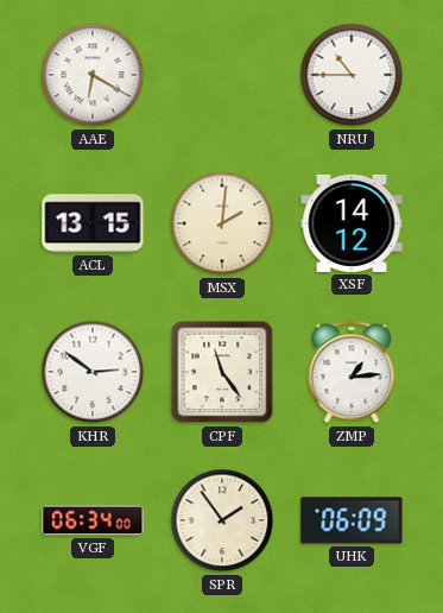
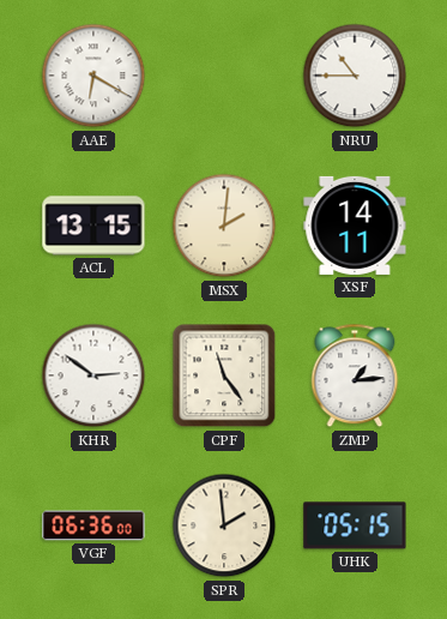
XSF: 14:12 -> 14:11 (355, 226)
VGF: 06:34 -> 06:36 (93, 525)
SPR: 1:54 -> 1:59 (224, 525)
UHK: 06:09 -> 05:15 (355, 525)
